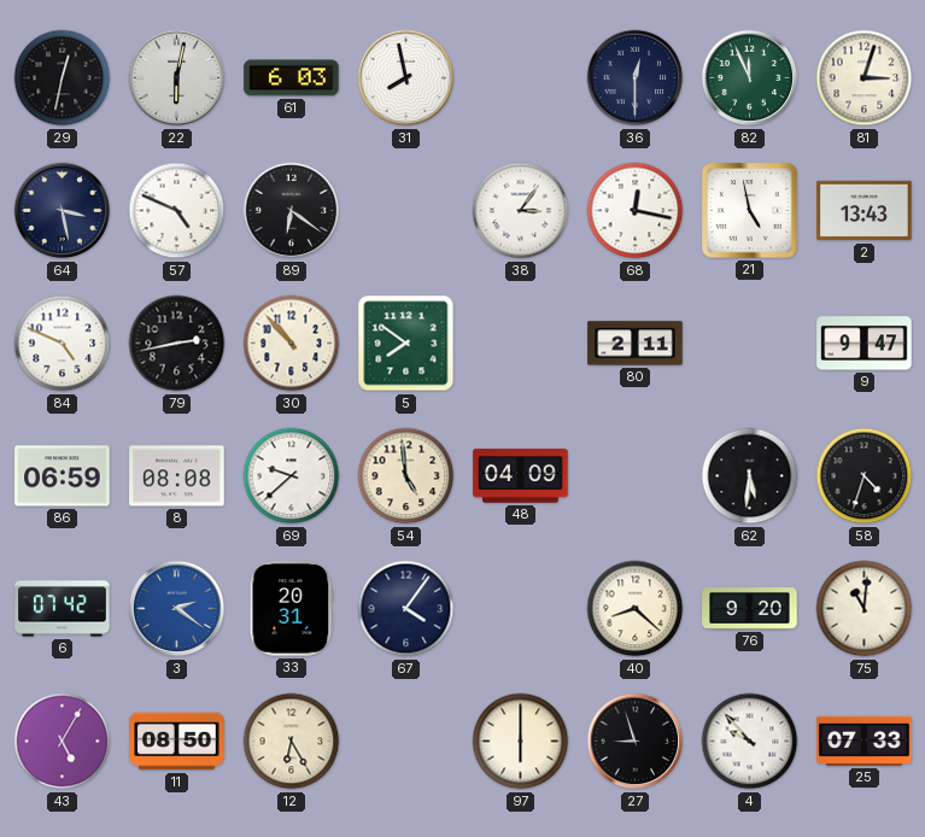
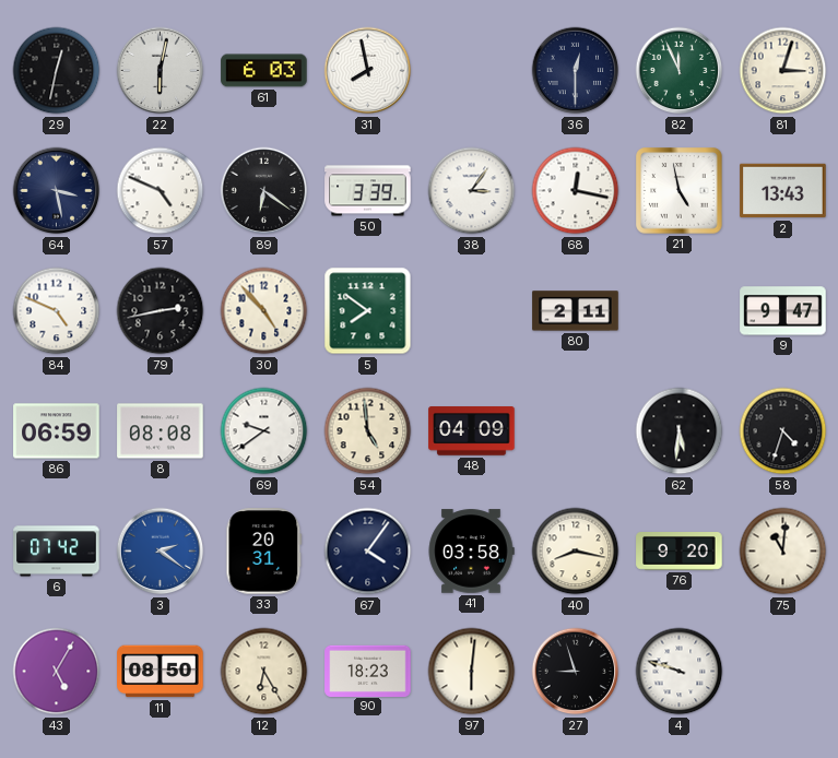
50: none -> 3:39 (368, 191)
30: 10:53 -> 4:53 (264, 311)
69: 9:38 -> 9:39 (264, 431)
41: none -> 03:58 (471, 552)
40: 8:22 -> 8:17 (576, 552)
90: none -> 18:23 (368, 671)
97: 6:00 -> 6:01 (472, 672)
4: 9:53 -> 9:48 (680, 672)
25: 07:33 -> none (865, 741)
